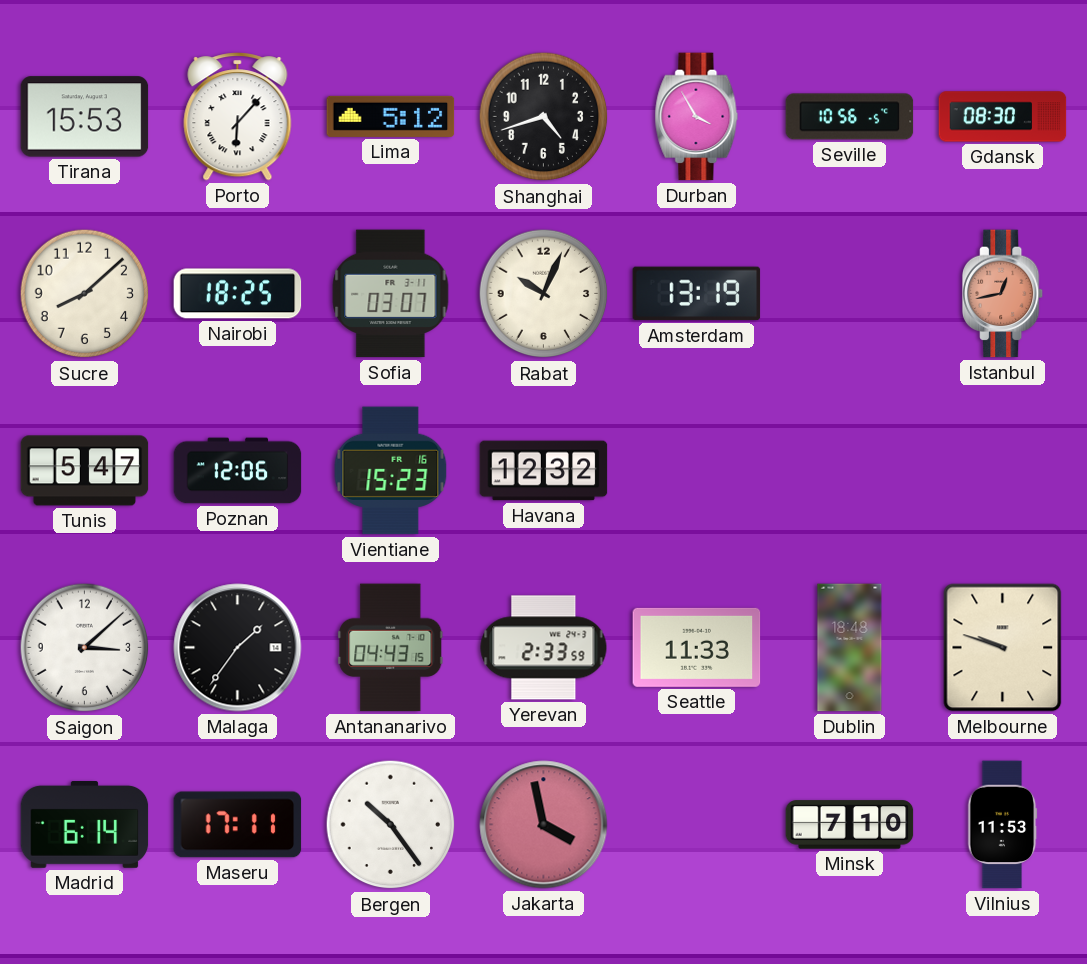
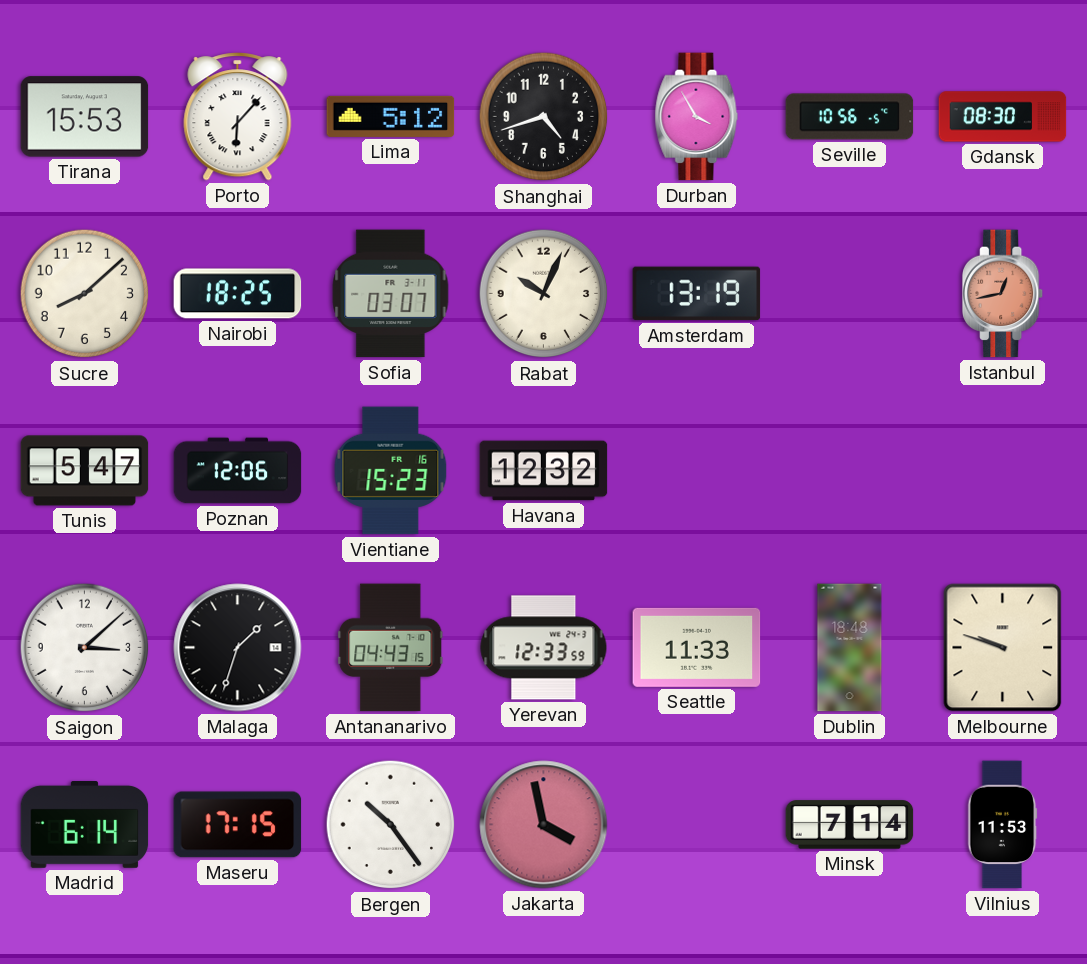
Malaga: 1:36 -> 1:33 (238, 648)
Yerevan: 2:33 -> 12:33 (544, 648)
Maseru: 17:11 -> 17:15 (238, 825)
Minsk: 7:10 -> 7:14 (850, 825)
